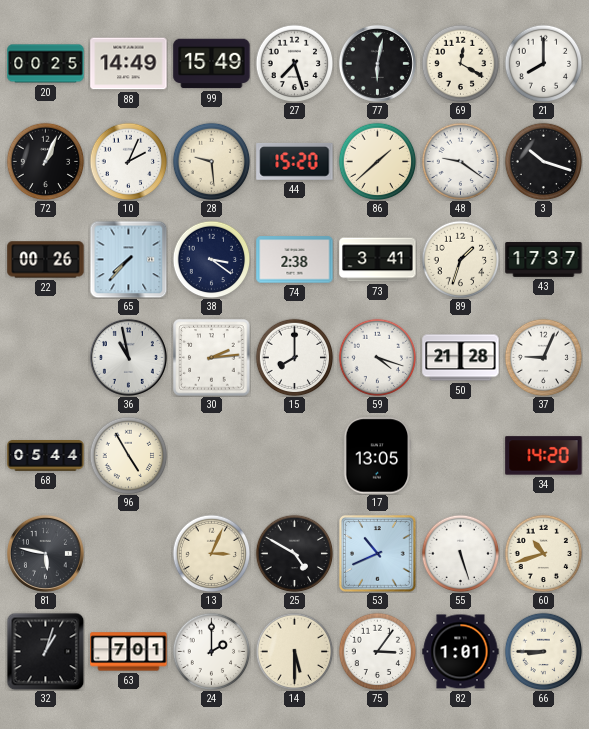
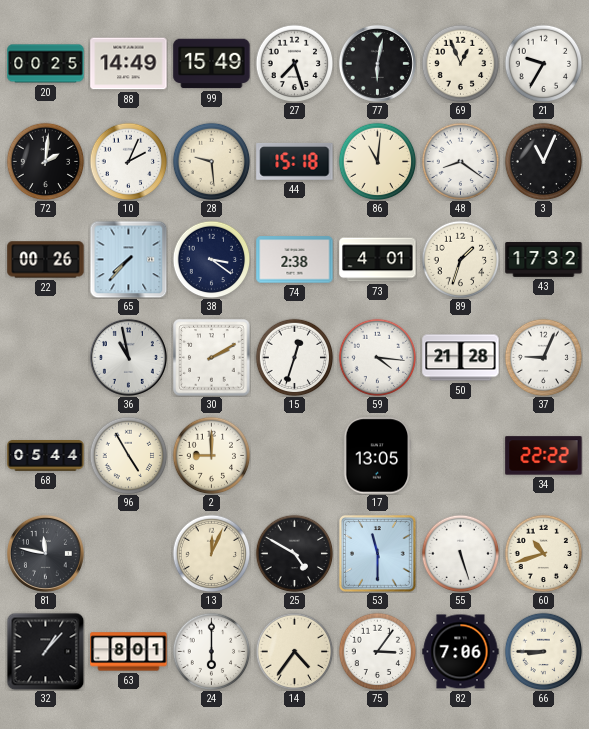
69: 12:20 -> 12:56 (460, 63)
21: 8:00 -> 9:35 (543, 63)
72: 1:04 -> 2:01 (45, 161)
44: 15:20 -> 15:18 (295, 162)
86: 1:38 -> 11:01 (377, 161)
48: 9:21 -> 8:21 (460, 161)
3: 10:18 -> 11:04 (543, 161)
73: 3:41 -> 4:01 (378, 260)
43: 17:37 -> 17:32 (544, 260)
30: 2:14 -> 2:10 (212, 358)
15: 8:00 -> 12:33 (294, 357)
59: 4:18 -> 4:16 (377, 357)
2: none -> 9:00 (211, 455)
34: 14:20 -> 22:22 (544, 456)
81: 5:47 -> 11:47 (45, 553)
13: 3:04 -> 12:04 (211, 553)
53: 10:41 -> 11:30 (378, 554)
32: 1:03 -> 1:07 (45, 651)
63: 7:01 -> 8:01 (129, 652)
24: 2:00 -> 6:00 (211, 651)
14: 5:30 -> 4:36 (294, 651)
82: 1:01 -> 7:06 (461, 652)
